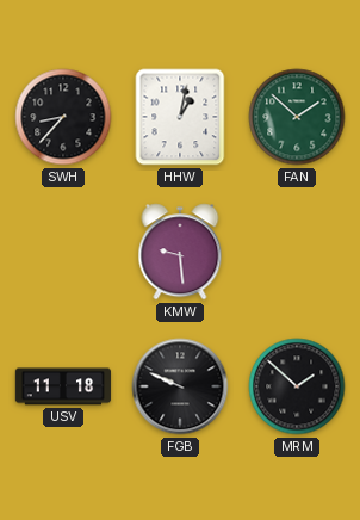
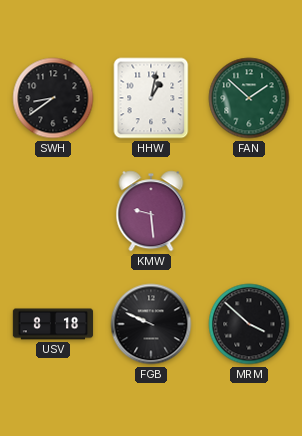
SWH: 8:37 -> 8:39 (53, 98)
USV: 11:18 -> 8:18 (53, 324)
MRM: 1:52 -> 3:52 (249, 324)
